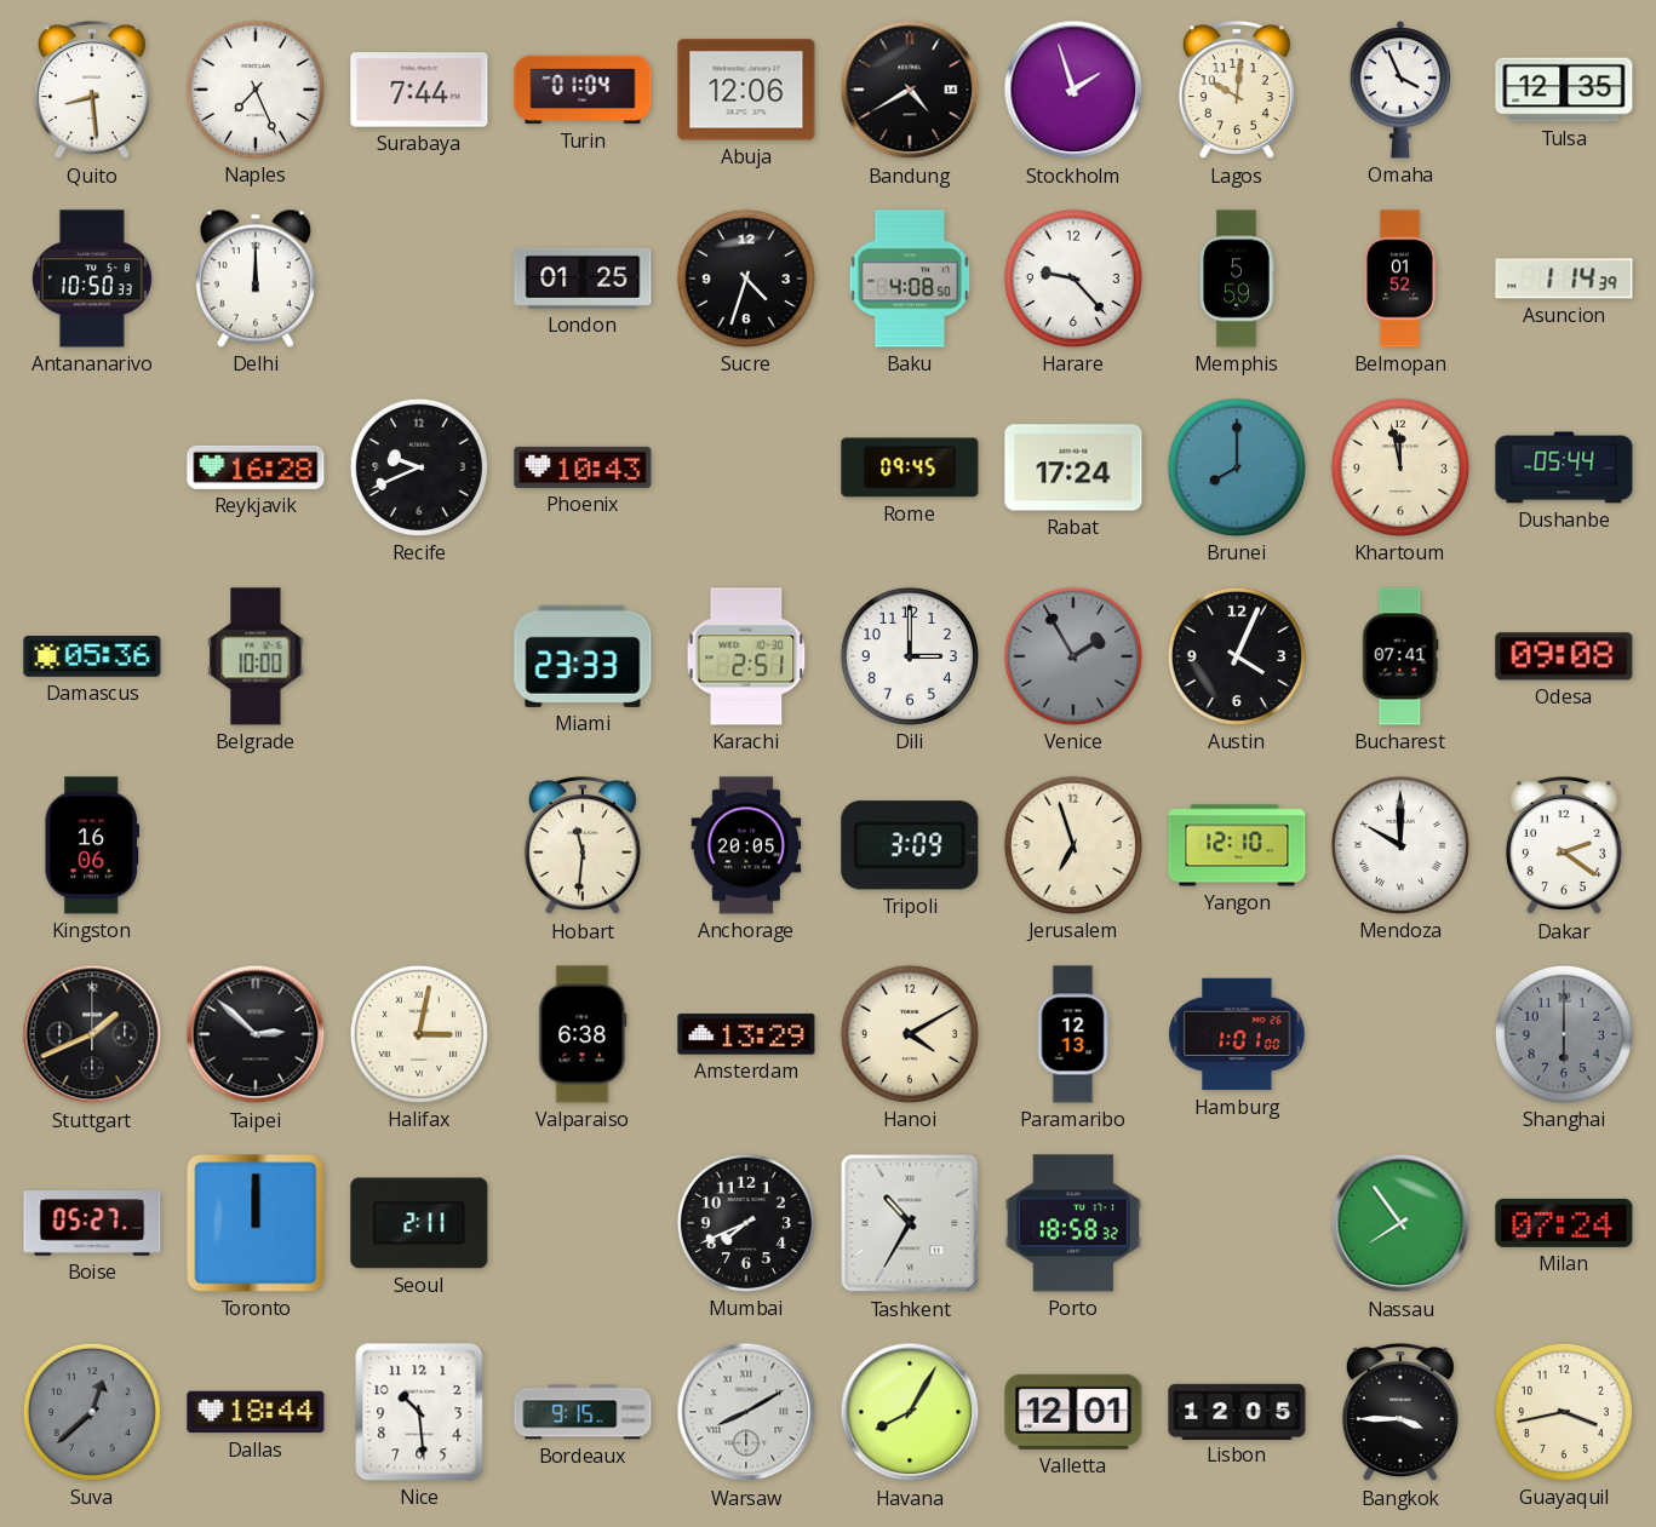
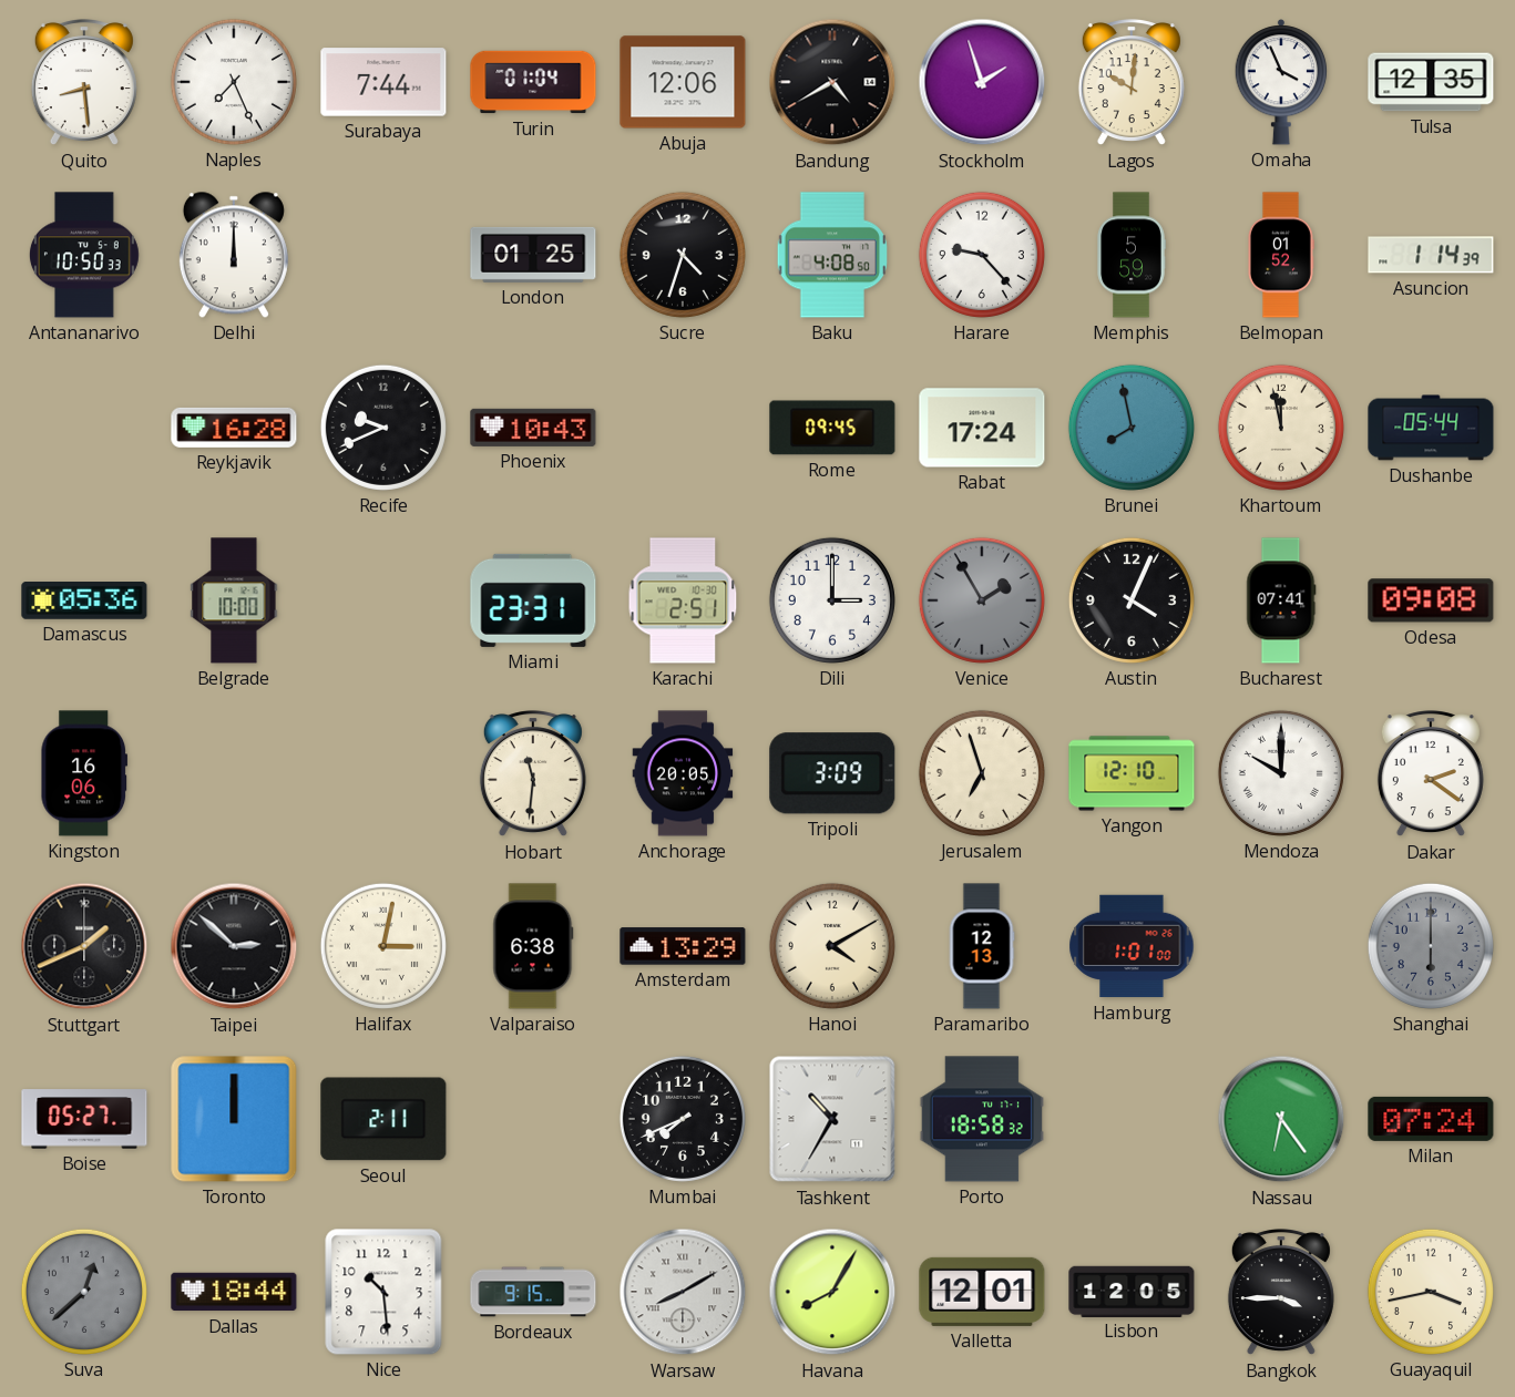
Brunei: 8:00 -> 7:58 (1132, 428)
Miami: 23:33 -> 23:31 (533, 600)
Nassau: 7:54 -> 6:24 (1281, 1119)
